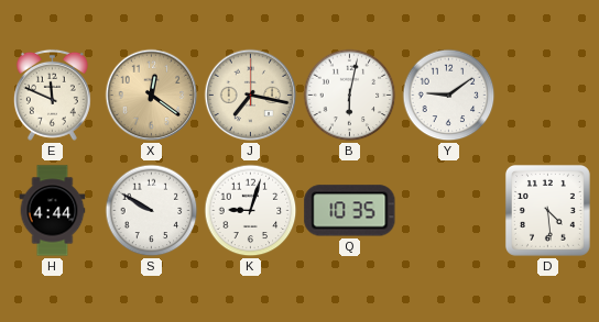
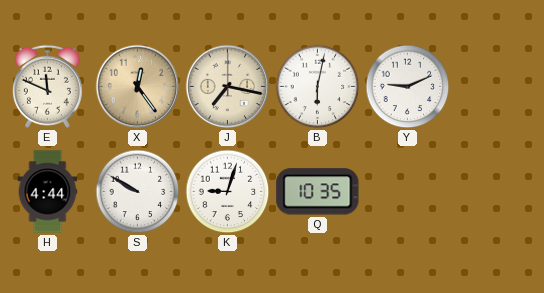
X: 12:21 -> 12:24 (138, 87)
Y: 9:09 -> 9:11 (408, 87)
D: 4:29 -> none (547, 210)
